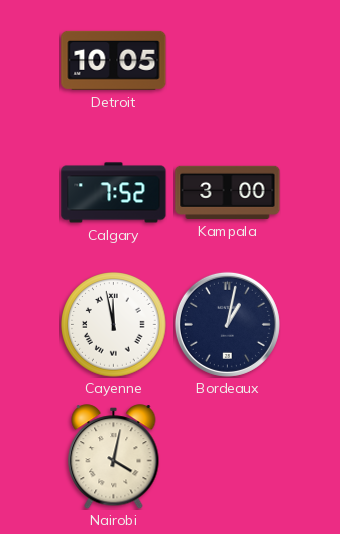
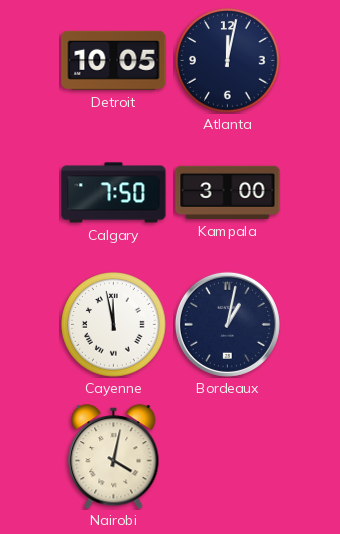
Atlanta: none -> 12:02 (228, 61)
Calgary: 7:52 -> 7:50 (114, 193)
